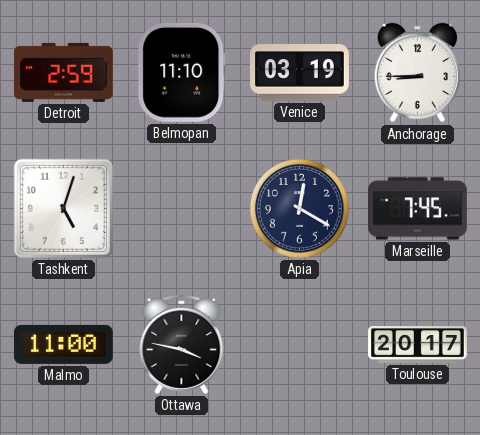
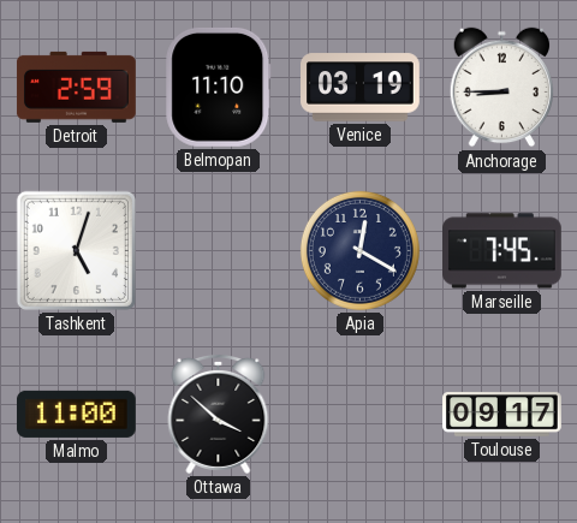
Ottawa: 3:47 -> 3:52 (219, 414)
Toulouse: 20:17 -> 09:17 (502, 415)
